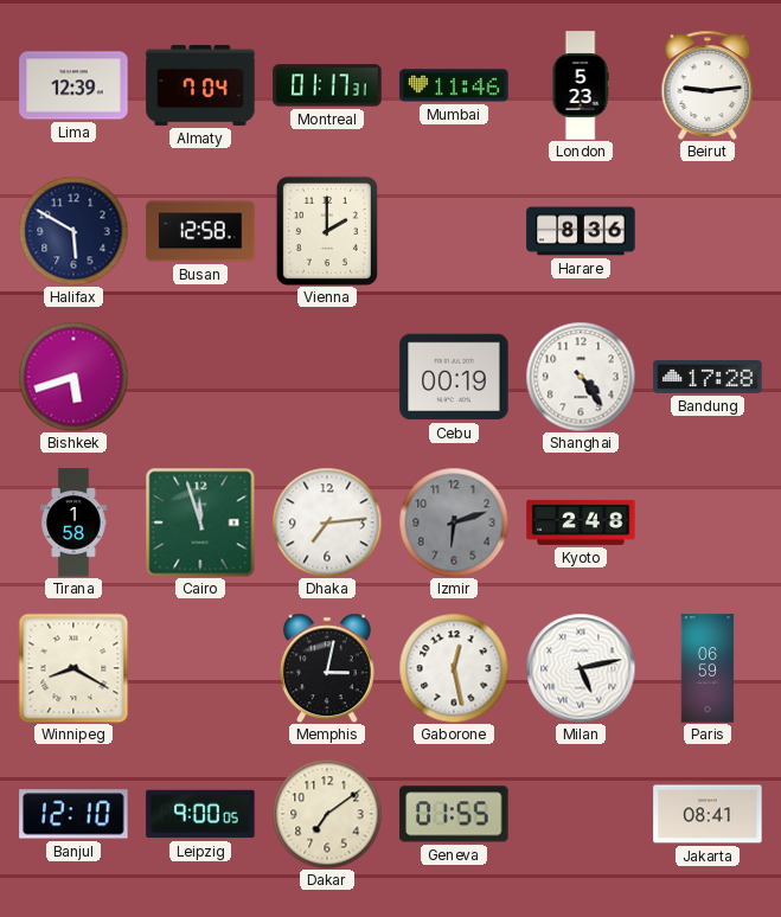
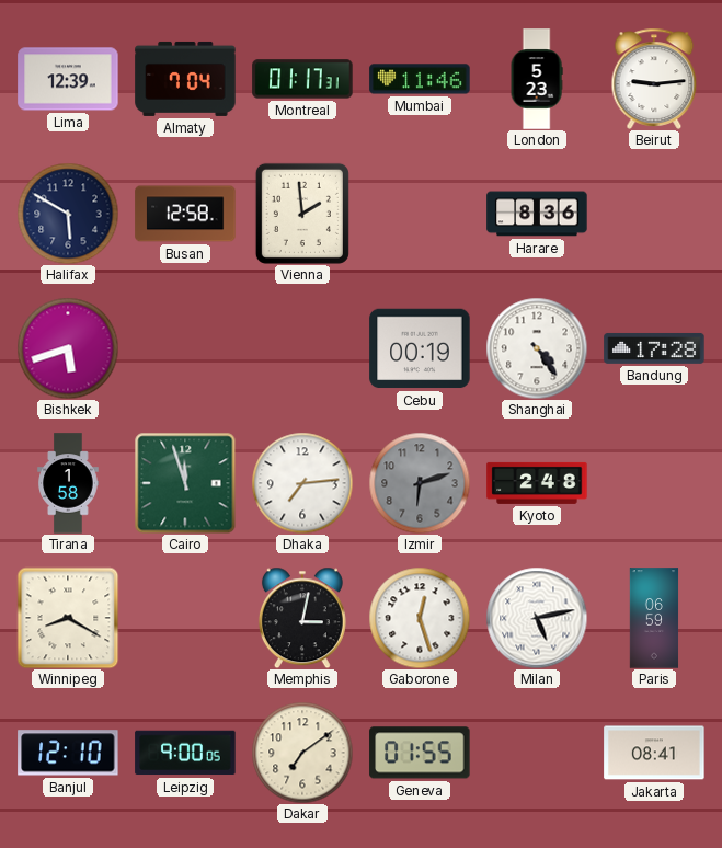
Vienna: 2:00 -> 1:59 (302, 214)
Gaborone: 12:28 -> 12:27 (420, 618)
